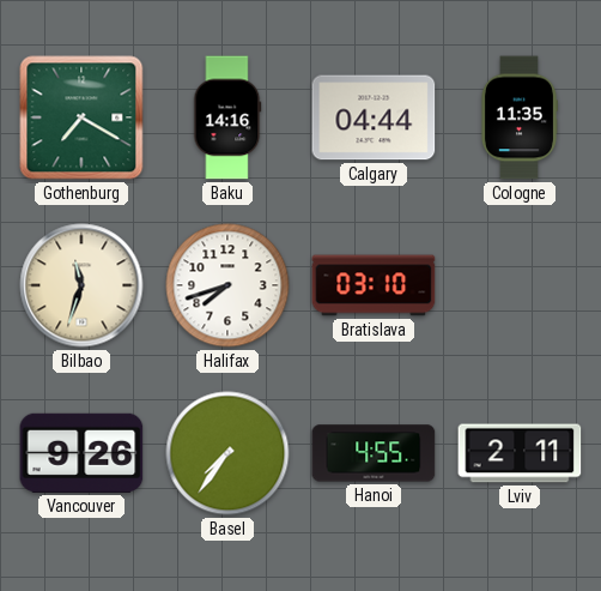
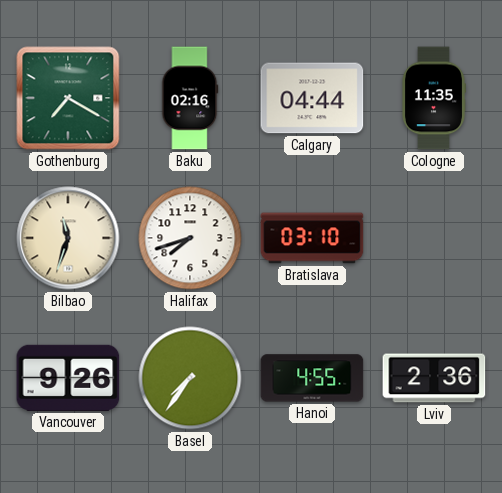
Baku: 14:16 -> 02:16 (190, 98)
Lviv: 2:11 -> 2:36 (434, 378)
